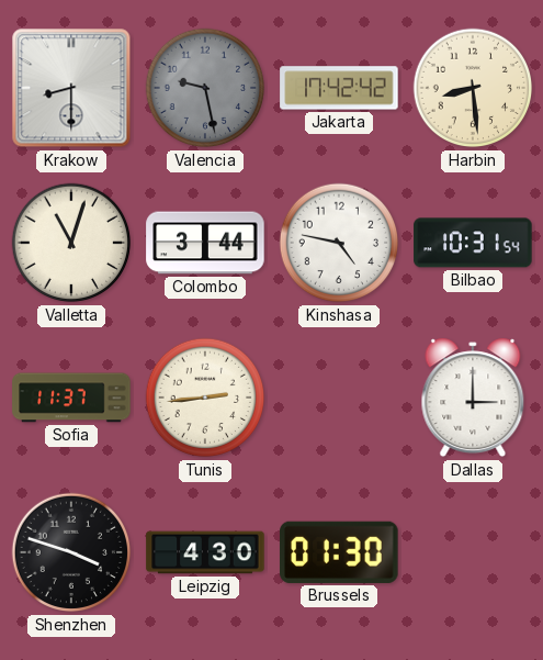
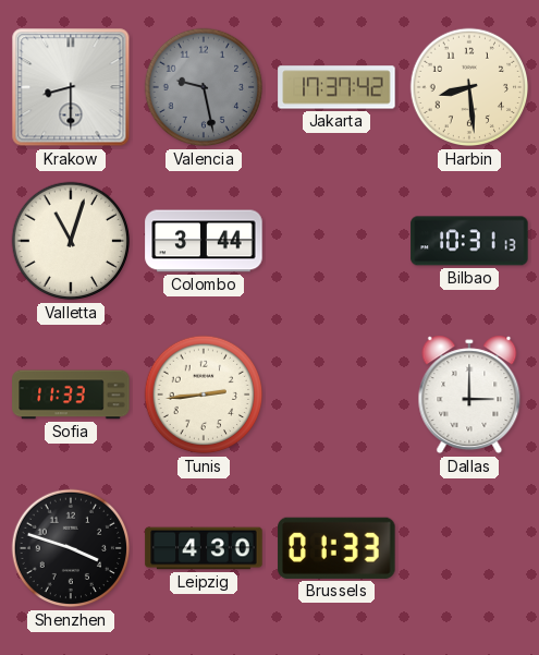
Jakarta: 17:42 -> 17:37 (336, 87)
Kinshasa: 4:47 -> none (339, 243)
Bilbao: 10:31:54 -> 10:31:13 (469, 241)
Sofia: 11:37 -> 11:33 (71, 395)
Brussels: 01:30 -> 01:33 (336, 548)
